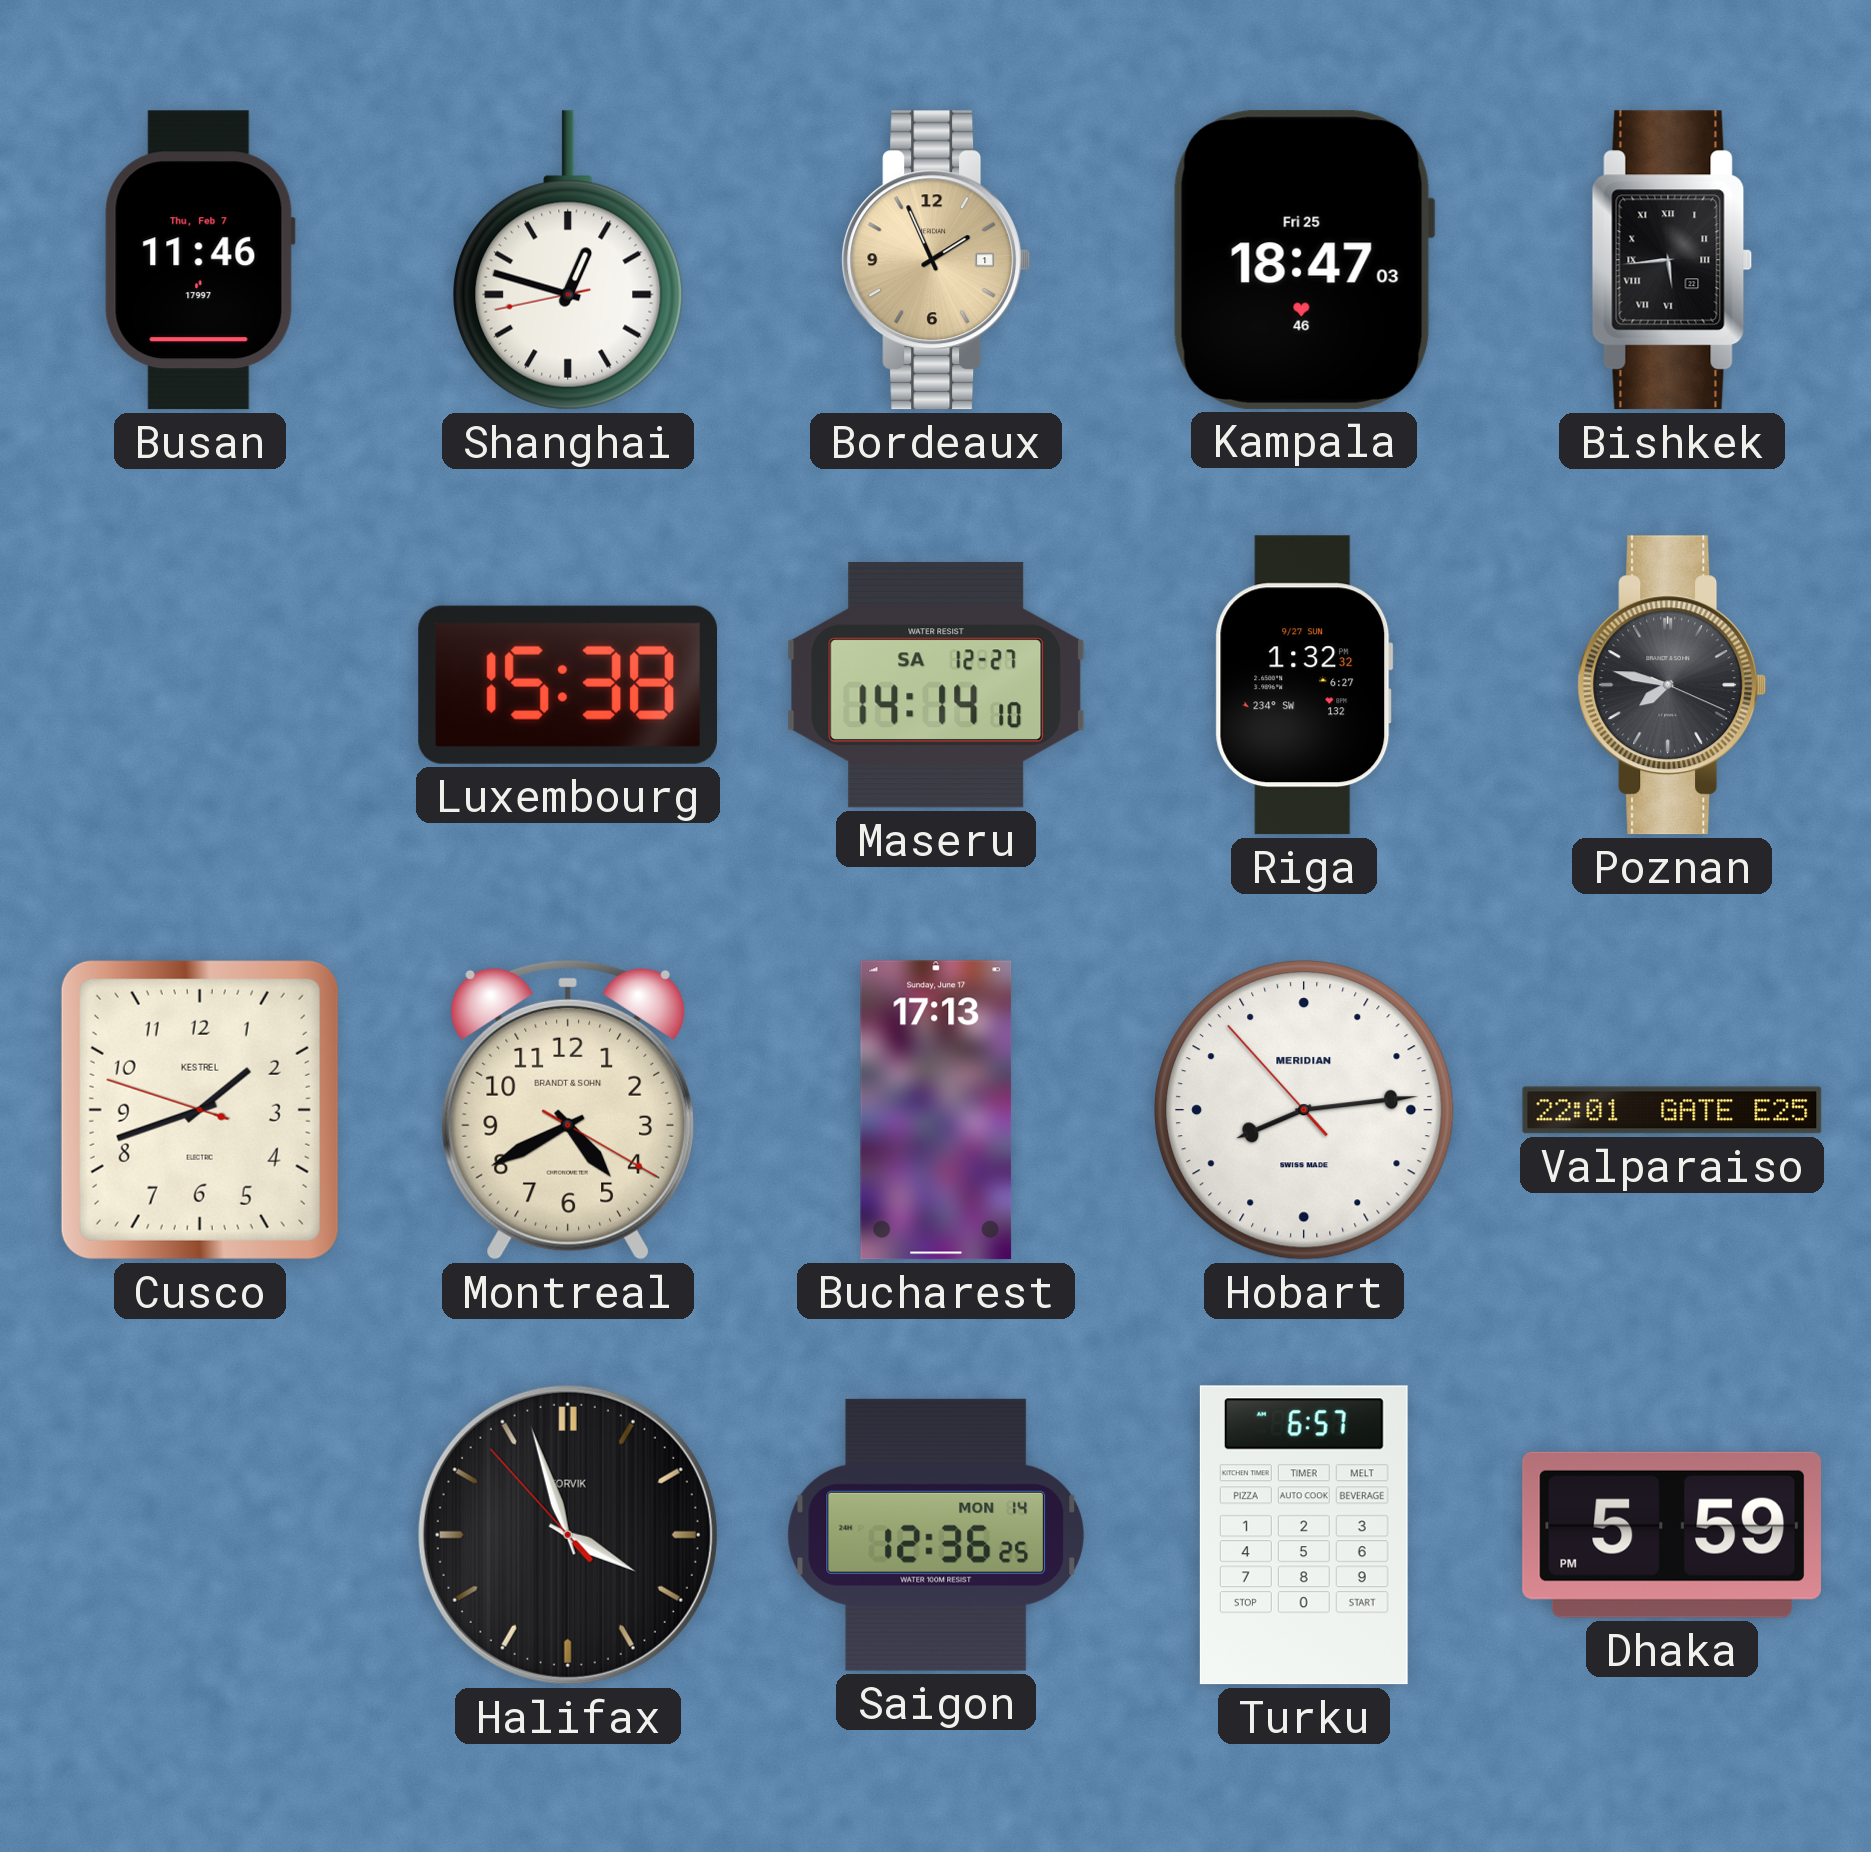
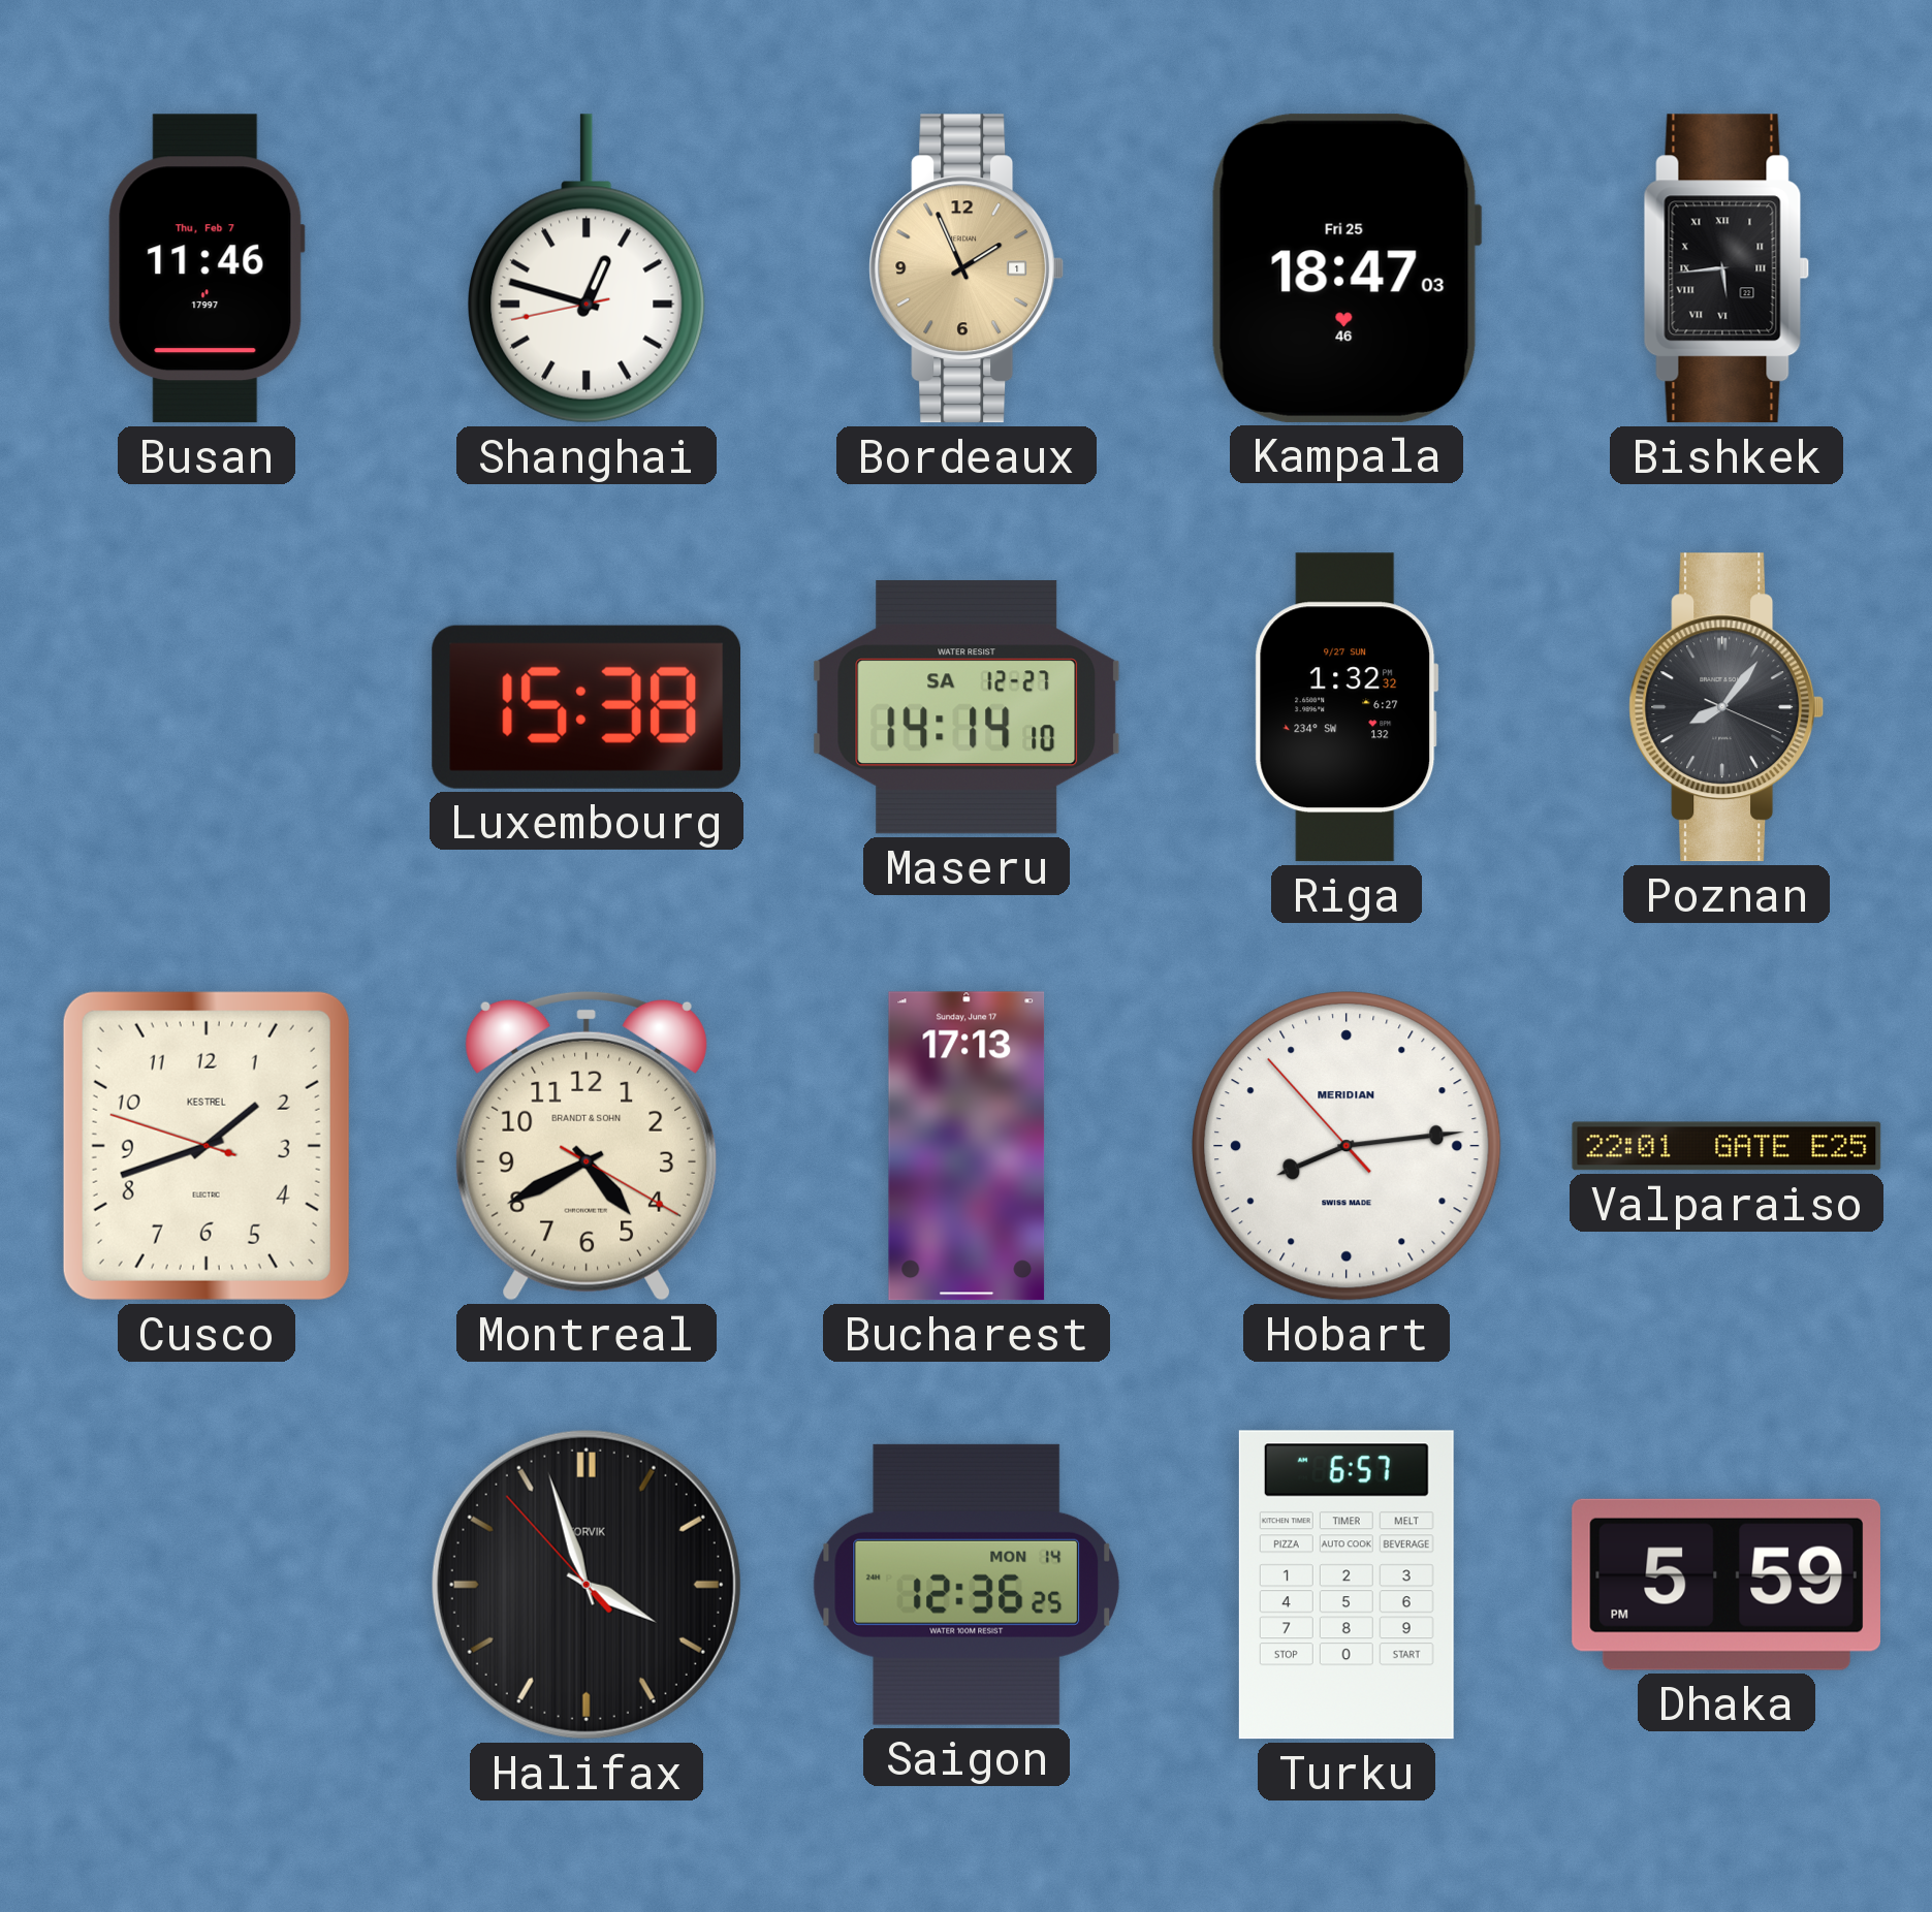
Poznan: 7:47 -> 8:06 (1727, 707)
